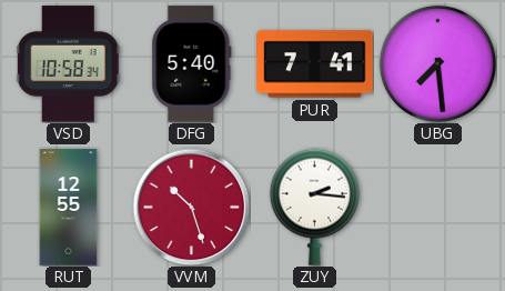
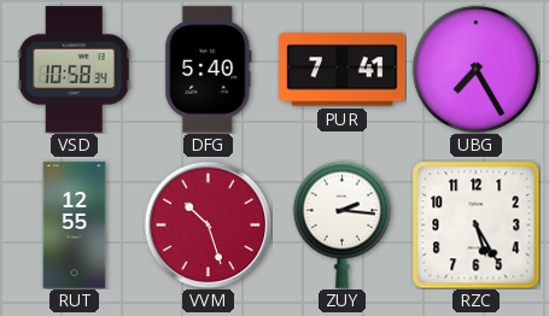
UBG: 7:29 -> 7:25 (475, 69)
RZC: none -> 5:25 (475, 224)
